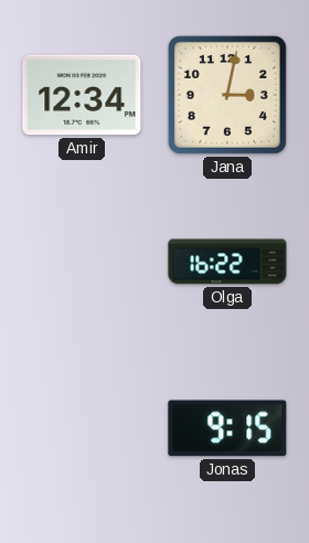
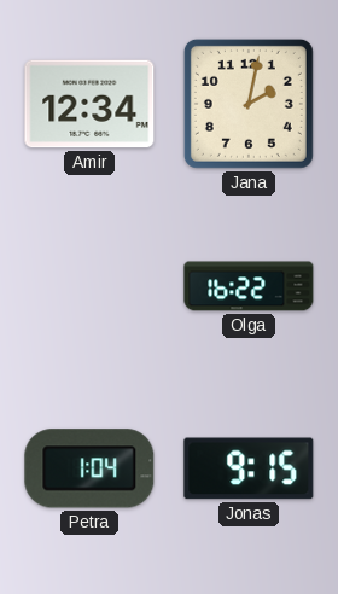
Jana: 3:02 -> 2:02 (249, 104)
Petra: none -> 1:04 (89, 468)
